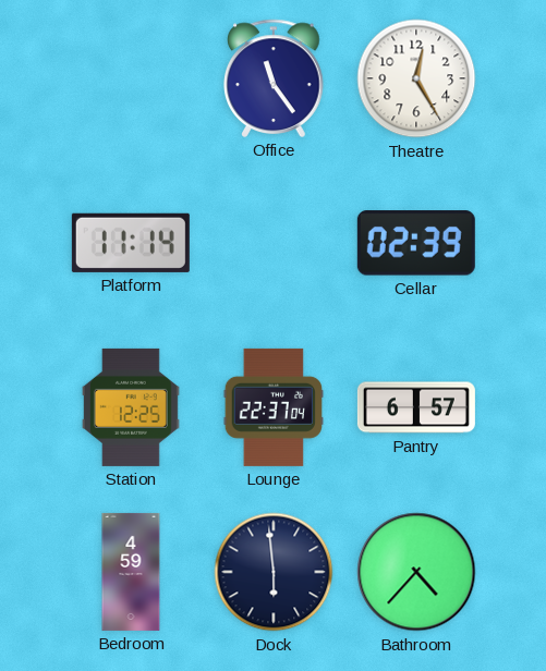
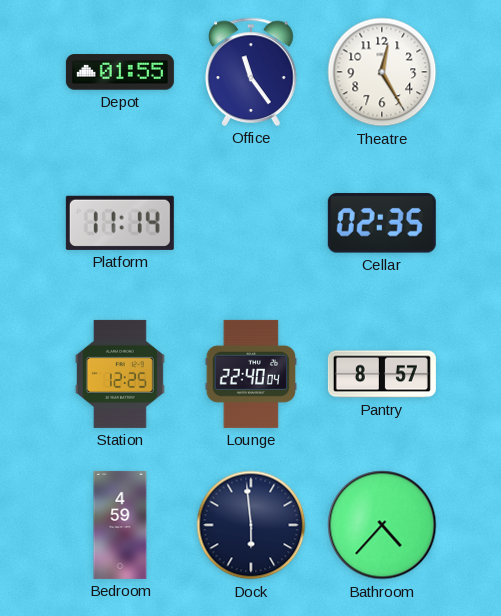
Depot: none -> 01:55 (120, 72)
Cellar: 02:39 -> 02:35 (382, 223)
Lounge: 22:37 -> 22:40 (250, 374)
Pantry: 6:57 -> 8:57 (382, 374)
